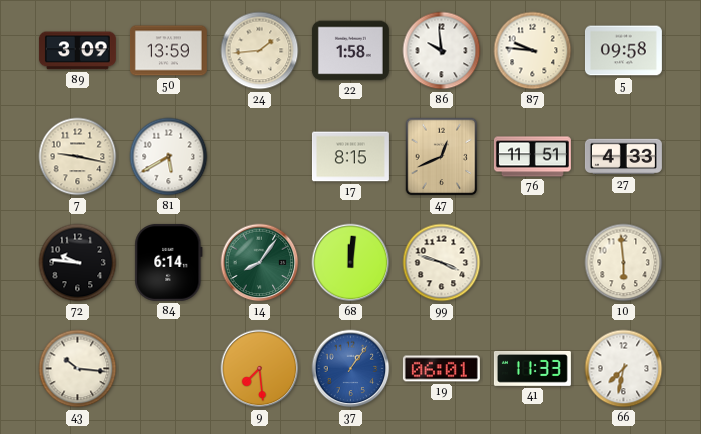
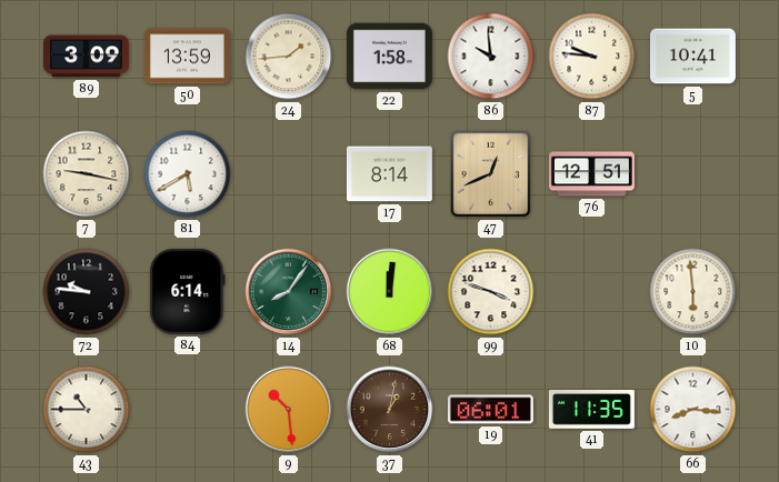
5: 09:58 -> 10:41 (692, 57)
17: 8:15 -> 8:14 (389, 174)
76: 11:51 -> 12:51 (591, 174)
27: 4:33 -> none (623, 157)
43: 10:16 -> 10:45 (87, 410)
9: 7:29 -> 10:29 (289, 410)
37: 1:06 -> 1:02 (390, 410)
37 dial: blue -> brown (390, 410)
41: 11:33 -> 11:35 (591, 410)
66: 7:32 -> 8:16 (693, 410)
